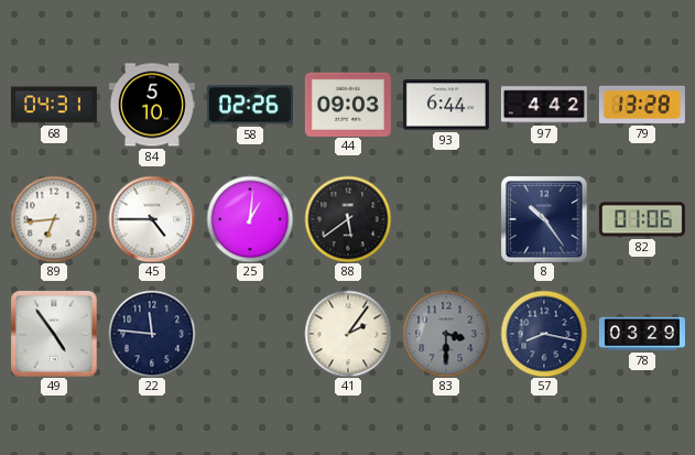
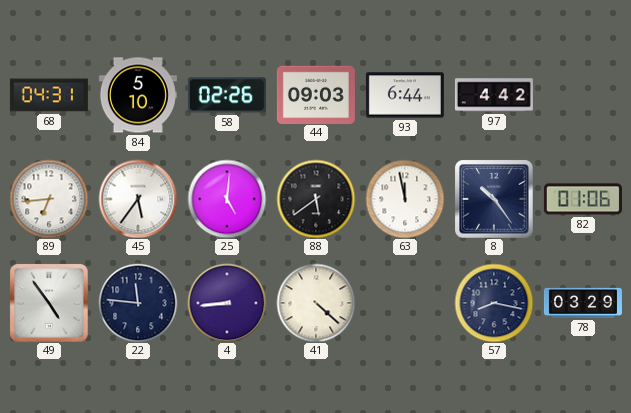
79: 13:28 -> none (642, 105)
45: 4:45 -> 5:36 (138, 199)
25: 1:01 -> 5:01 (227, 199)
63: none -> 11:58 (405, 199)
4: none -> 8:44 (227, 303)
41: 2:06 -> 4:22 (316, 303)
83: 3:30 -> none (446, 334)
